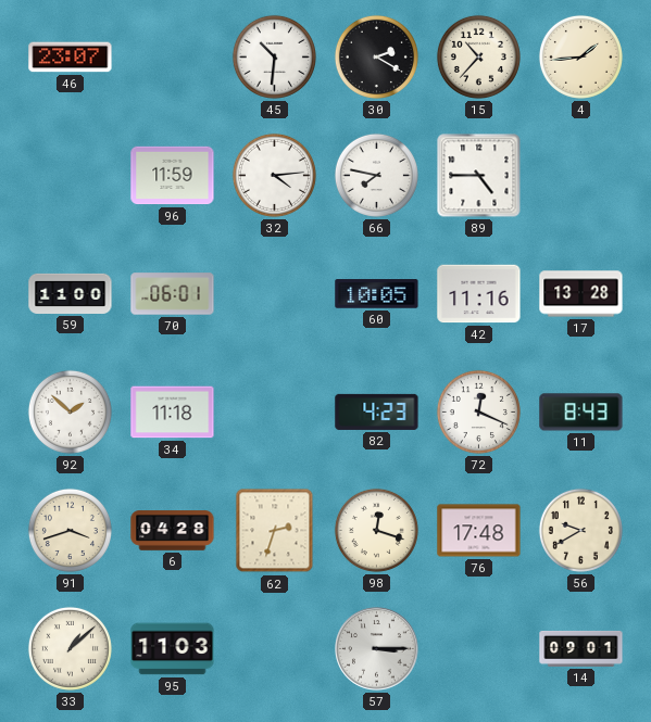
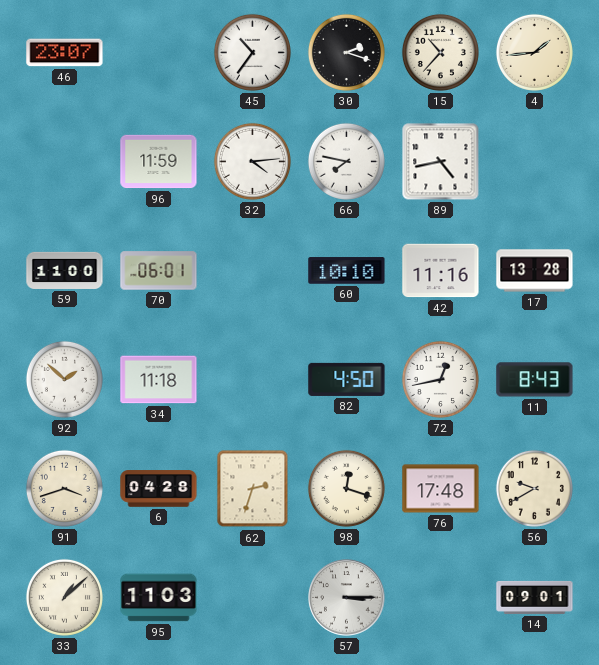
45: 10:31 -> 10:36 (252, 52)
30: 2:20 -> 2:18 (346, 52)
89: 4:45 -> 4:43 (441, 162)
60: 10:05 -> 10:10 (347, 271)
82: 4:23 -> 4:50 (347, 379)
72: 12:19 -> 12:43 (440, 379)
